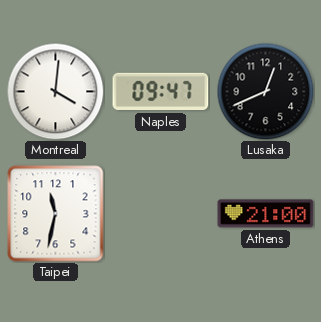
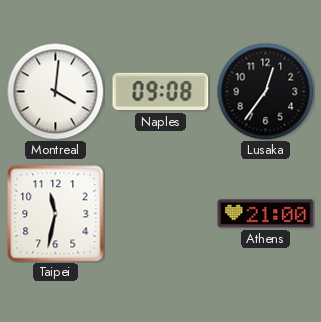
Naples: 09:47 -> 09:08 (161, 92)
Lusaka: 12:41 -> 12:36 (265, 91)
